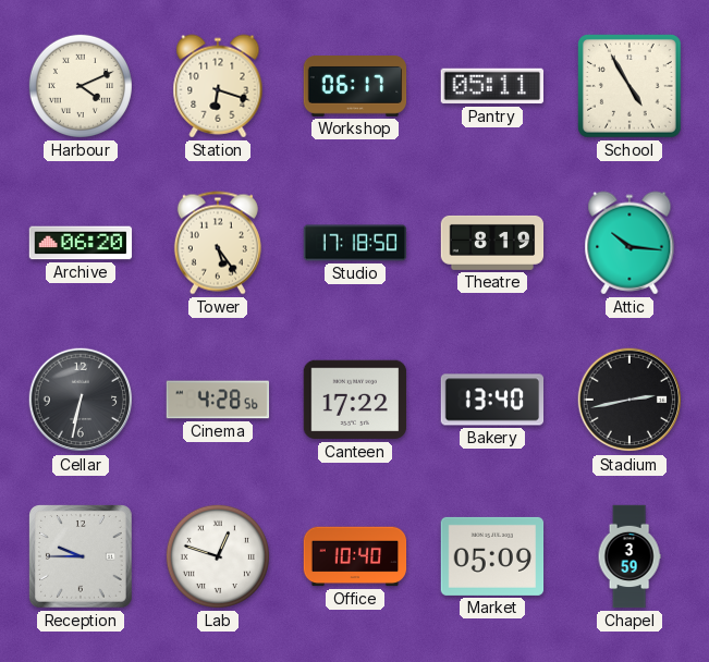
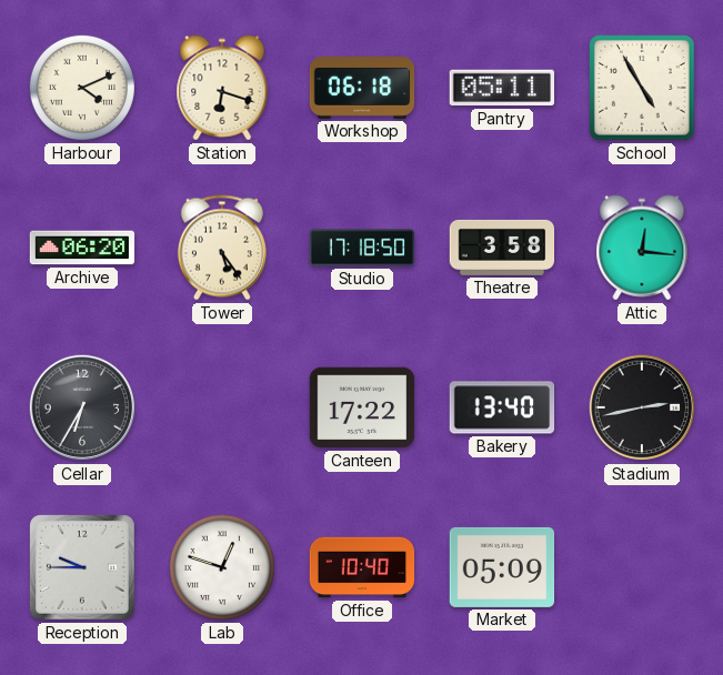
Workshop: 06:17 -> 06:18 (362, 89)
Theatre: 8:19 -> 3:58 (502, 248)
Attic: 10:16 -> 12:16 (642, 248)
Cellar: 6:32 -> 6:35 (82, 407)
Cinema: 4:28 -> none (218, 400)
Chapel: 3:59 -> none (629, 556)
